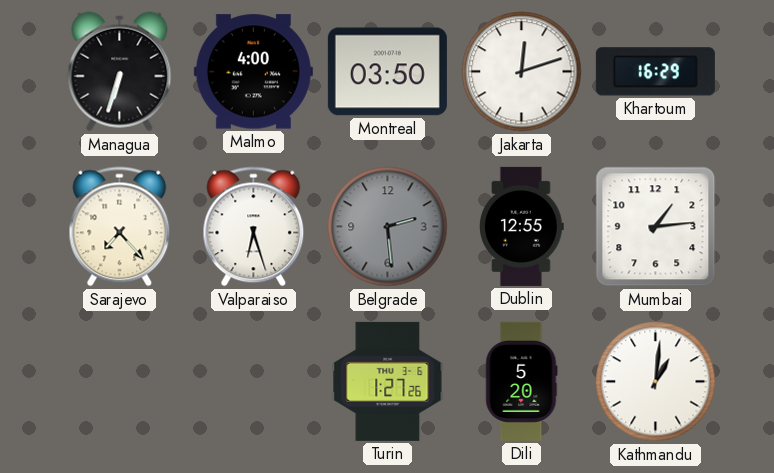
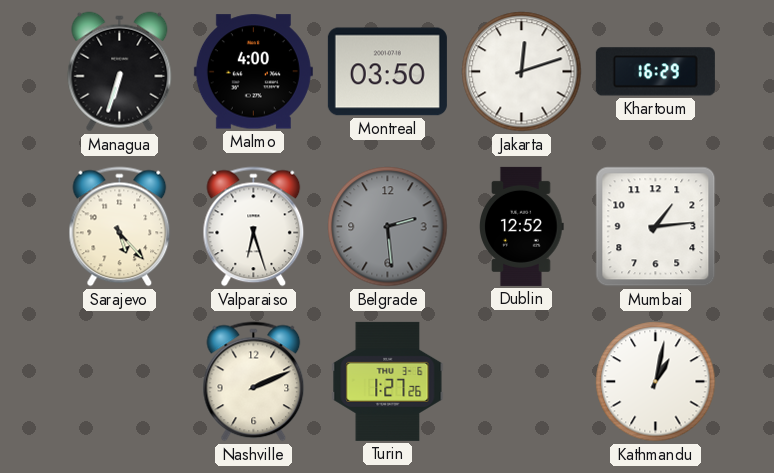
Sarajevo: 7:23 -> 5:23 (120, 227)
Dublin: 12:55 -> 12:52 (522, 226)
Nashville: none -> 2:11 (254, 382)
Dili: 5:20 -> none (522, 381)
Kathmandu: 1:01 -> 1:02 (656, 382)
